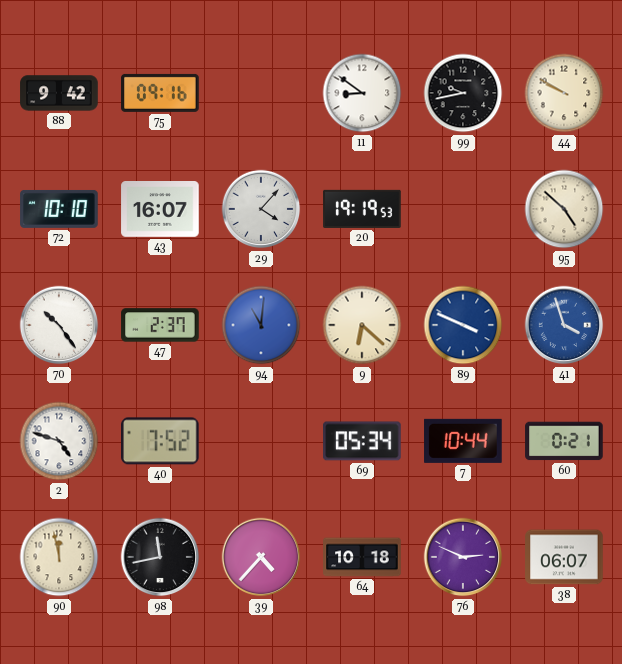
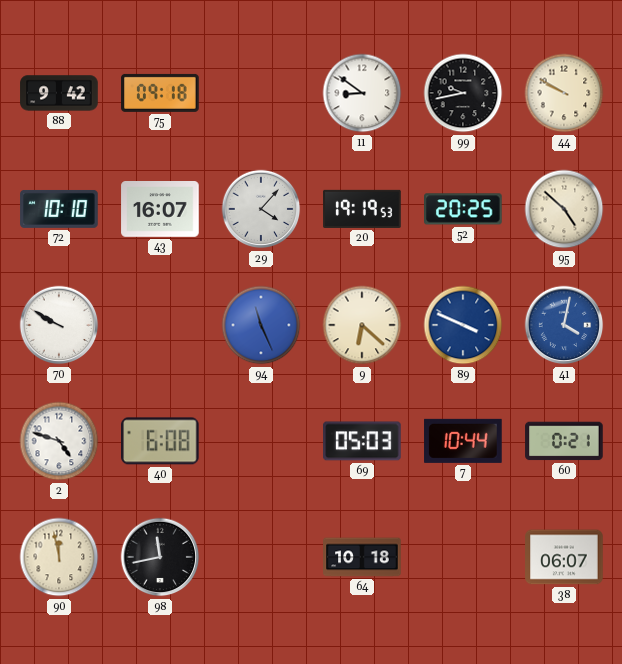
75: 09:16 -> 09:18 (160, 93)
52: none -> 20:25 (464, 209)
70: 10:24 -> 9:50 (59, 325)
47: 2:37 -> none (160, 325)
94: 11:01 -> 11:26 (261, 325)
41: 3:57 -> 4:02 (564, 325)
40: 7:52 -> 6:08 (161, 441)
69: 05:34 -> 05:03 (362, 441)
39: 4:37 -> none (261, 557)
76: 2:49 -> none (463, 557)
